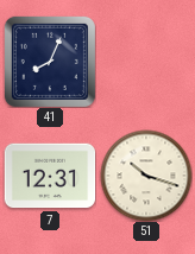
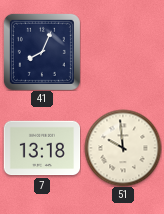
7: 12:31 -> 13:18 (42, 148)
51: 10:18 -> 9:59 (123, 148)
